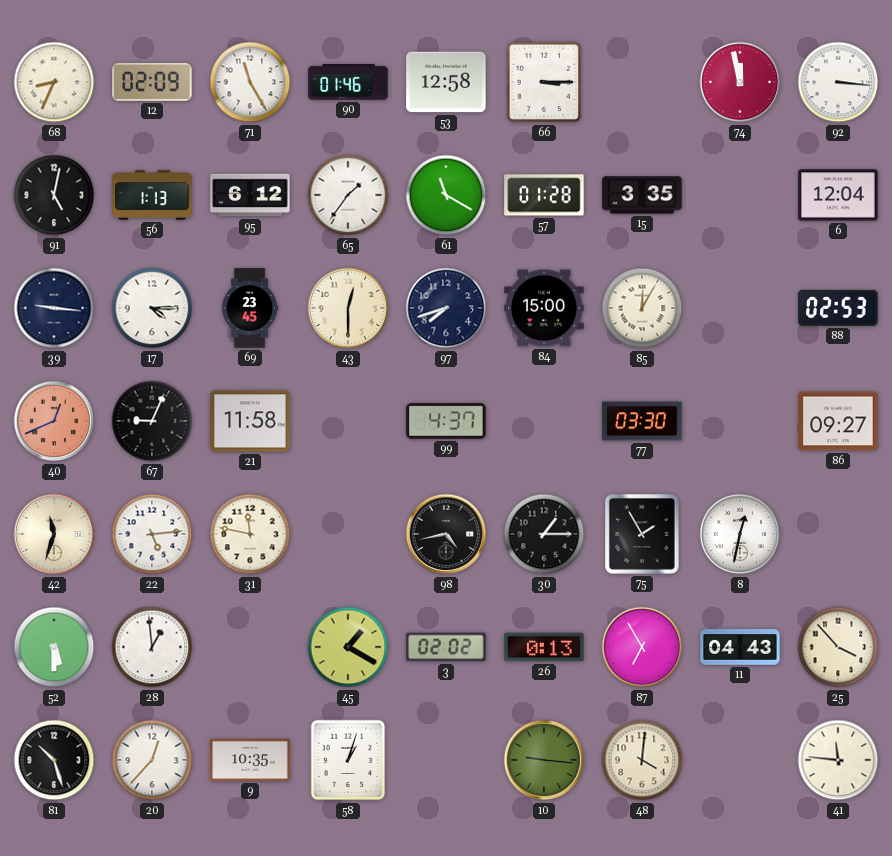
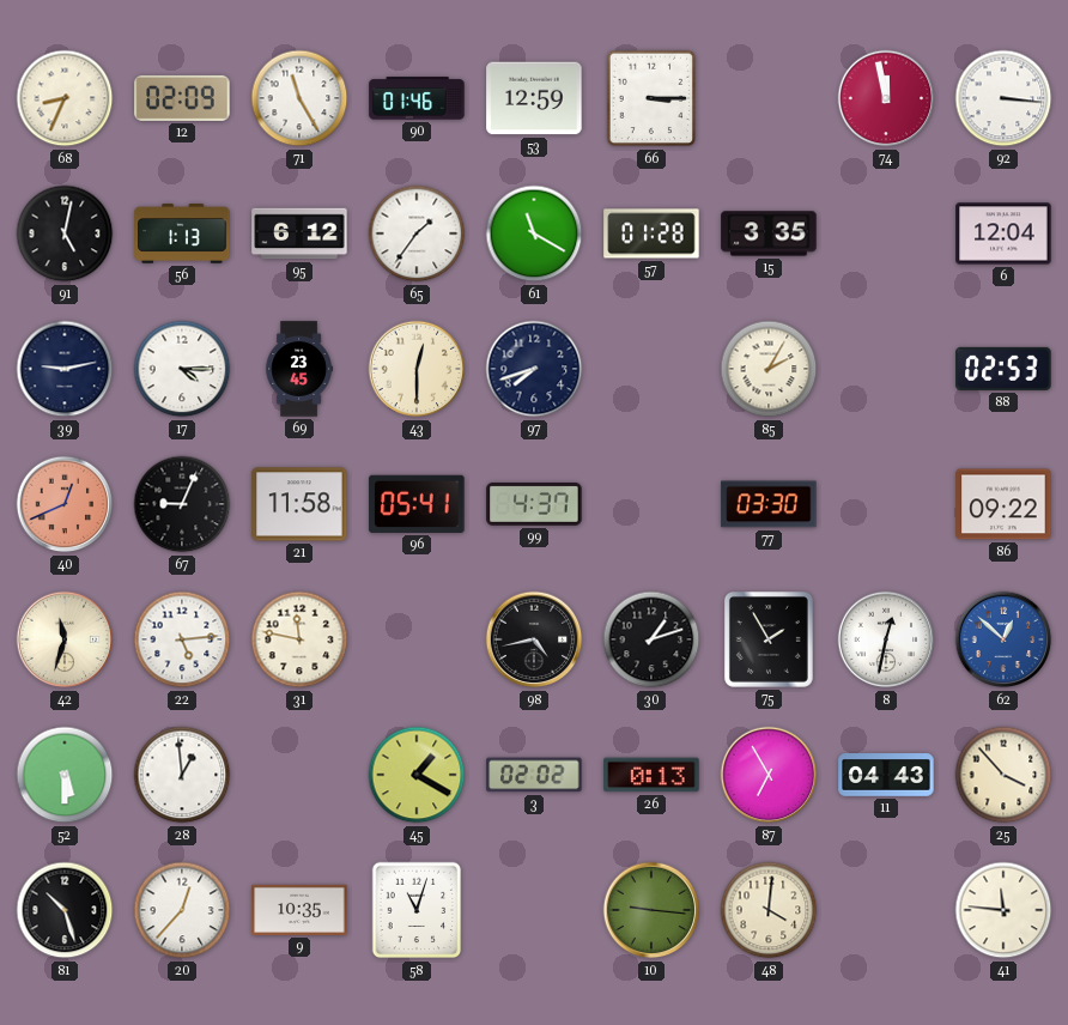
53: 12:58 -> 12:59 (534, 98)
39: 9:16 -> 9:13 (65, 369)
84: 15:00 -> none (544, 308)
85: 12:05 -> 2:05 (769, 369)
96: none -> 05:41 (417, 504)
86: 09:27 -> 09:22 (1003, 504)
30: 1:15 -> 1:12 (651, 639)
62: none -> 12:52 (1003, 639)
58: 1:03 -> 11:03 (417, 910)
